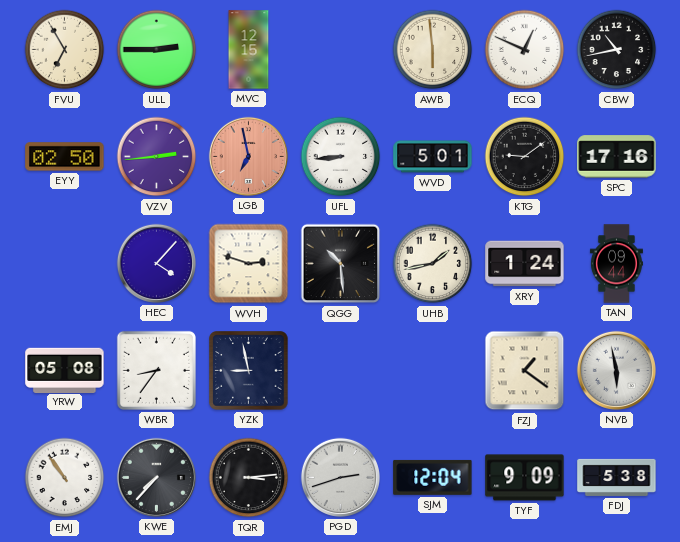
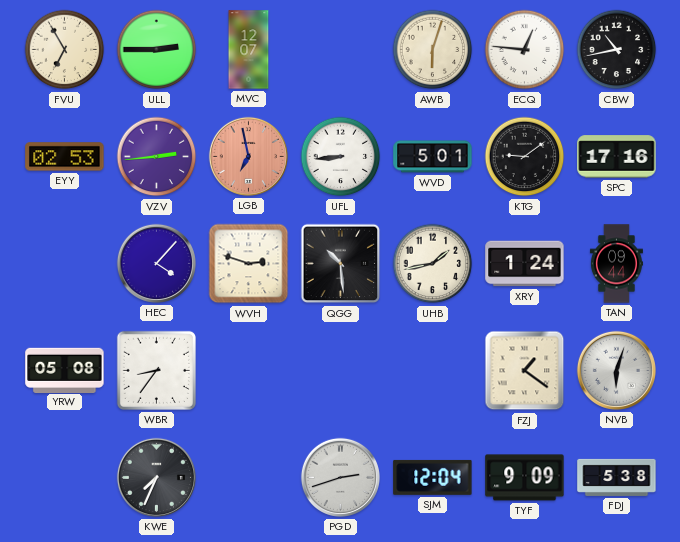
MVC: 12:15 -> 12:07 (249, 50)
AWB: 5:59 -> 6:03 (433, 50)
ECQ: 12:49 -> 12:46 (525, 50)
EYY: 02:50 -> 02:53 (65, 157)
YZK: 8:58 -> none (249, 371)
NVB: 5:58 -> 6:03 (616, 370)
EMJ: 10:54 -> none (65, 478)
KWE: 7:37 -> 7:34 (156, 477)
TQR: 3:14 -> none (249, 478)
